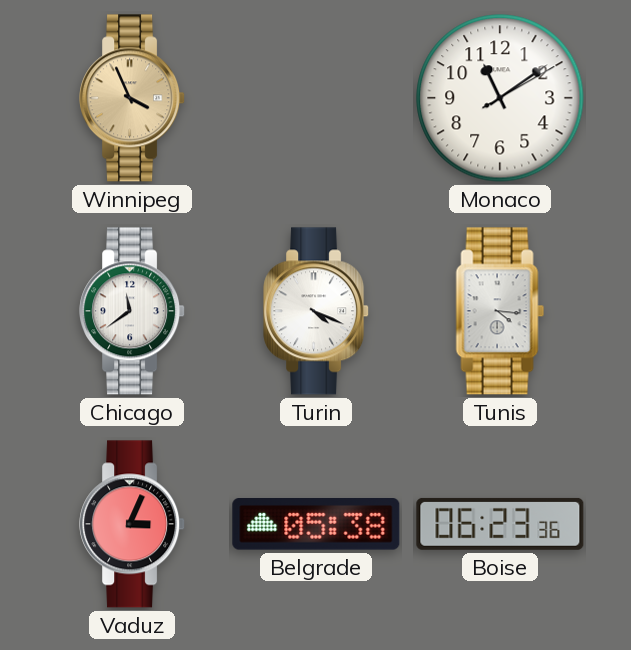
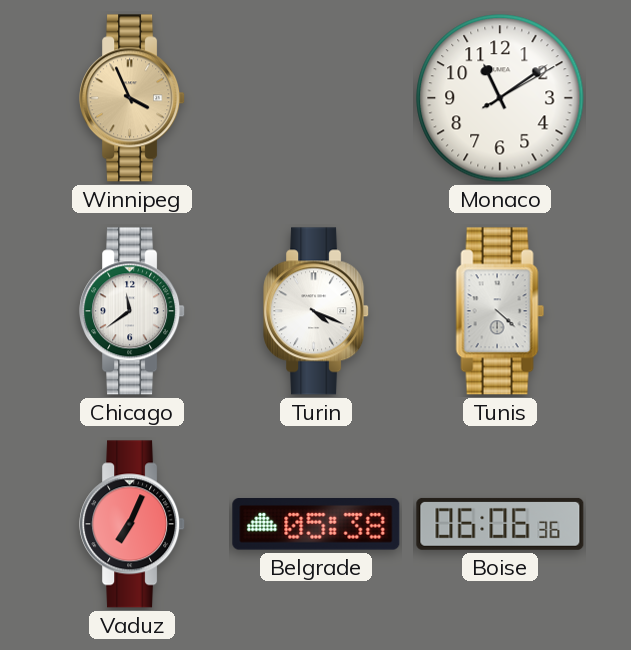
Tunis: 4:16 -> 4:22 (500, 311)
Vaduz: 3:04 -> 7:04 (133, 524)
Boise: 06:23 -> 06:06 (500, 524)
